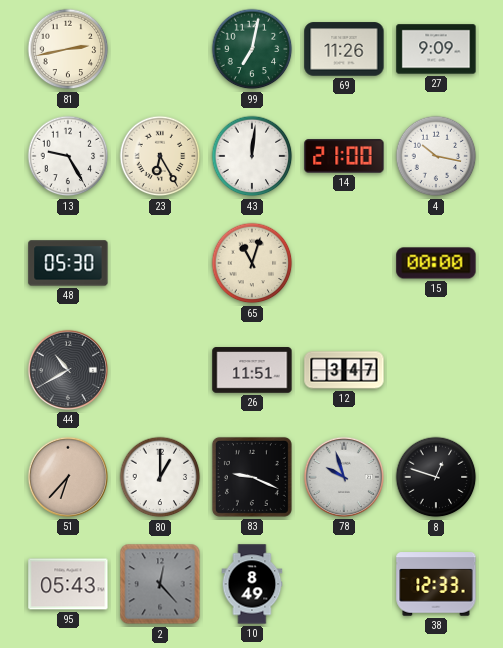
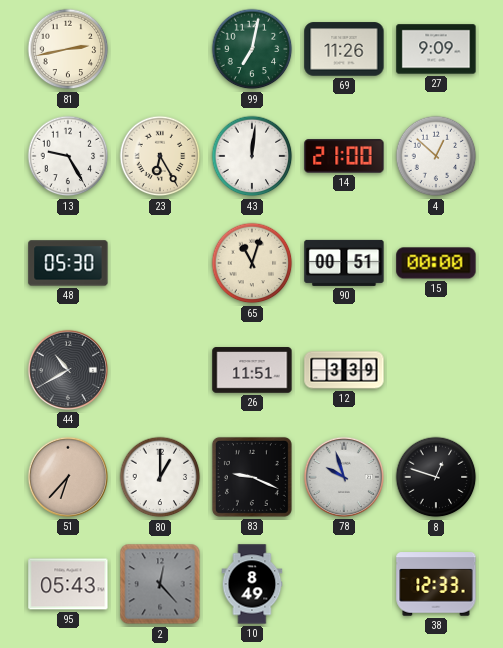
4: 10:17 -> 12:52 (436, 156)
90: none -> 00:51 (344, 263)
12: 3:47 -> 3:39 (344, 370)
